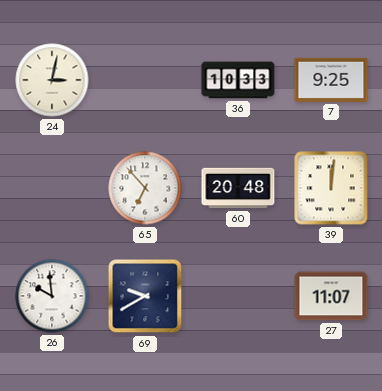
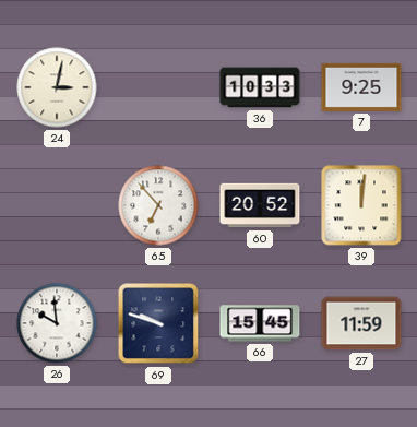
60: 20:48 -> 20:52 (260, 205)
69: 9:40 -> 9:48 (158, 323)
66: none -> 15:45 (260, 323)
27: 11:07 -> 11:59 (361, 323)
